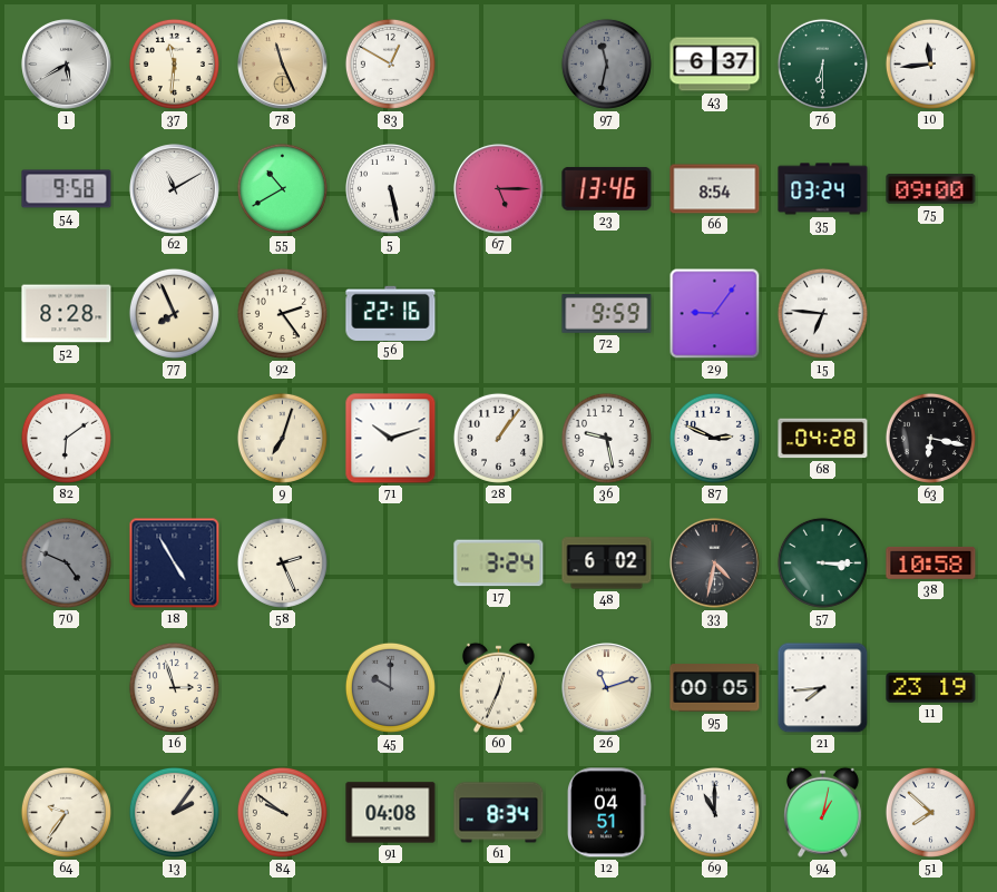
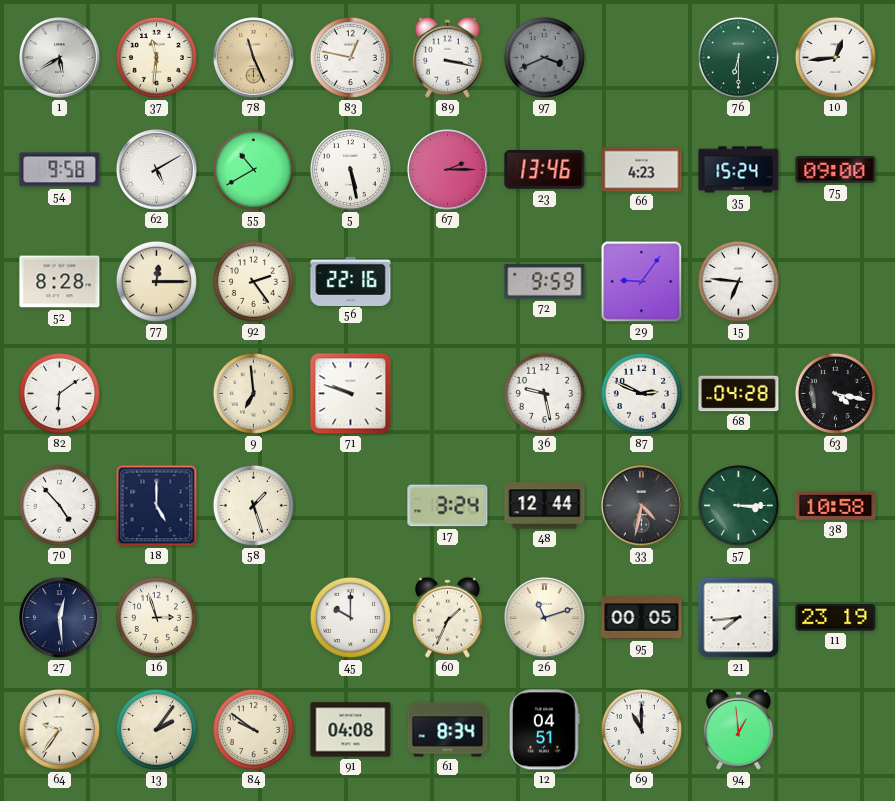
83: 12:50 -> 12:47 (350, 57)
89: none -> 3:17 (447, 57)
97: 11:32 -> 3:41 (544, 57)
43: 6:37 -> none (715, 65)
10: 11:44 -> 12:44 (835, 57)
62: 11:10 -> 5:10 (157, 170)
67: 5:15 -> 2:15 (448, 170)
66: 8:54 -> 4:23 (642, 170)
35: 03:24 -> 15:24 (739, 170)
77: 7:56 -> 12:15 (156, 281)
9: 7:03 -> 6:59 (253, 393)
71: 10:12 -> 9:48 (351, 394)
28: 1:06 -> none (498, 438)
63: 6:17 -> 4:17 (835, 393)
70: 4:49 -> 4:53 (59, 505)
70 dial: grey -> white (59, 505)
18: 4:55 -> 5:00 (157, 506)
58: 2:26 -> 1:27 (253, 505)
48: 6:02 -> 12:44 (545, 506)
27: none -> 12:29 (60, 618)
45 dial: grey -> white (350, 617)
60: 12:34 -> 1:34 (447, 617)
94: 1:02 -> 12:59 (738, 729)
51: 7:52 -> none (930, 812)
